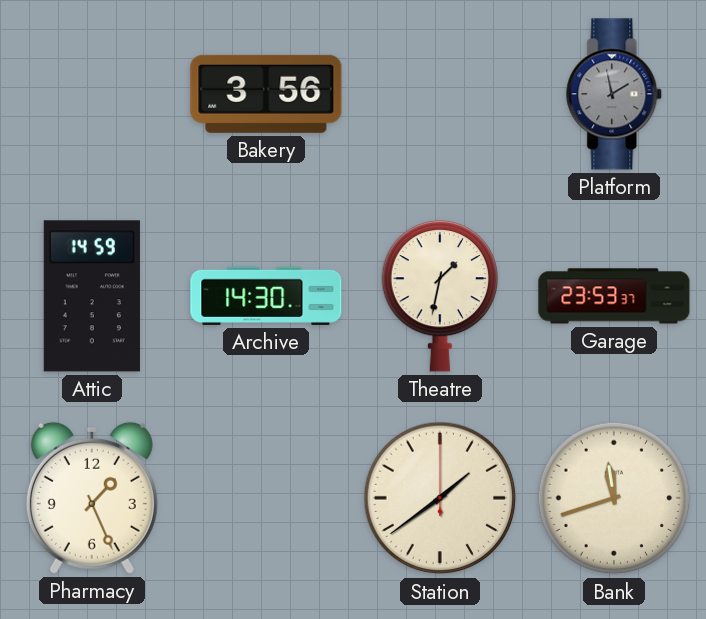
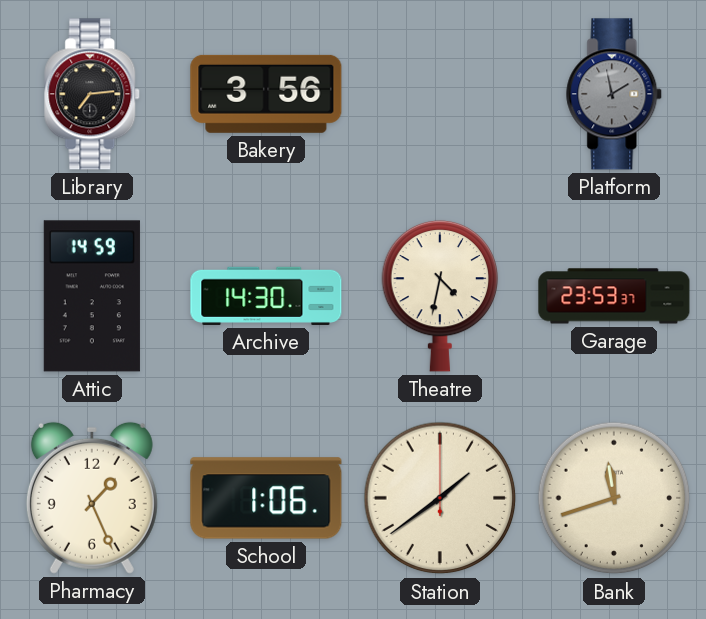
Library: none -> 7:14 (93, 94)
Theatre: 1:32 -> 4:32 (440, 296)
School: none -> 1:06 (266, 498)
